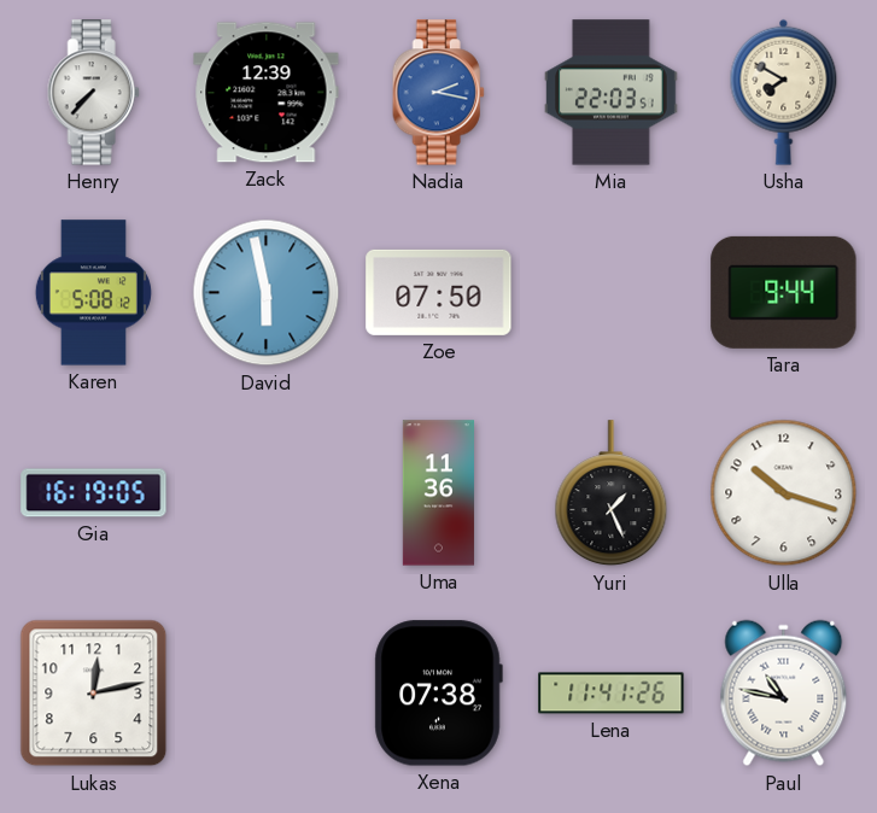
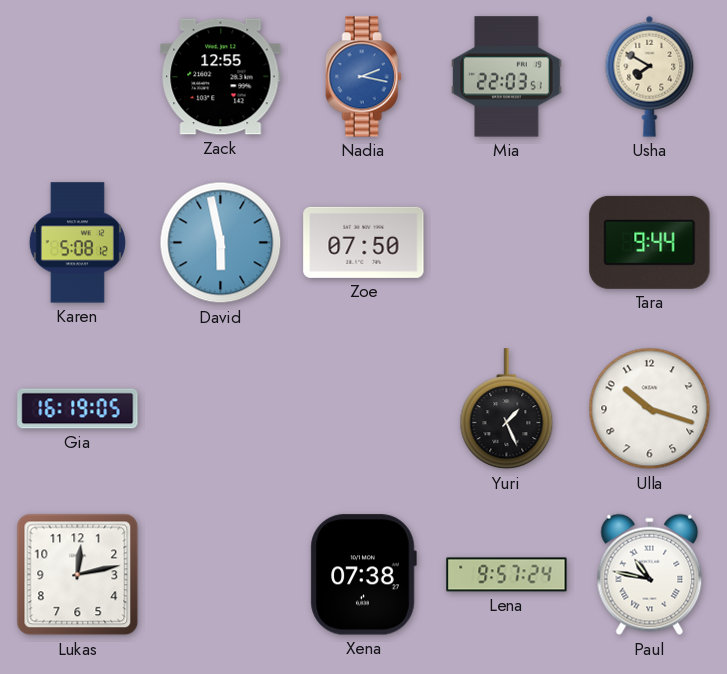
Henry: 7:37 -> none (93, 93)
Zack: 12:39 -> 12:55 (221, 77)
Uma: 11:36 -> none (438, 493)
Lena: 11:41 -> 9:57 (507, 575)
